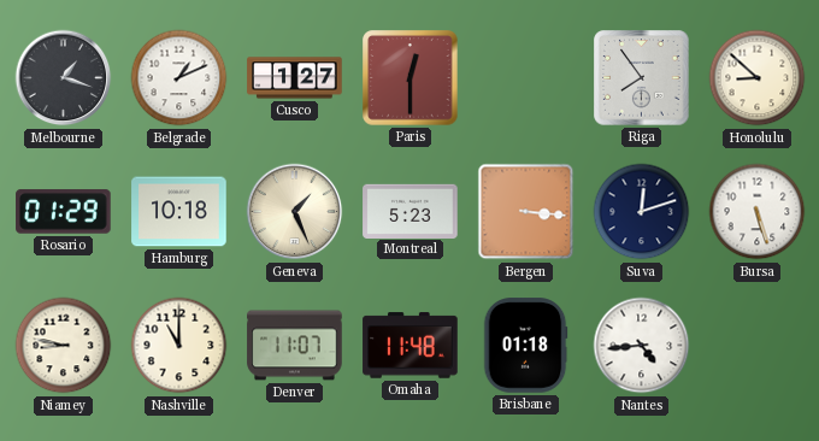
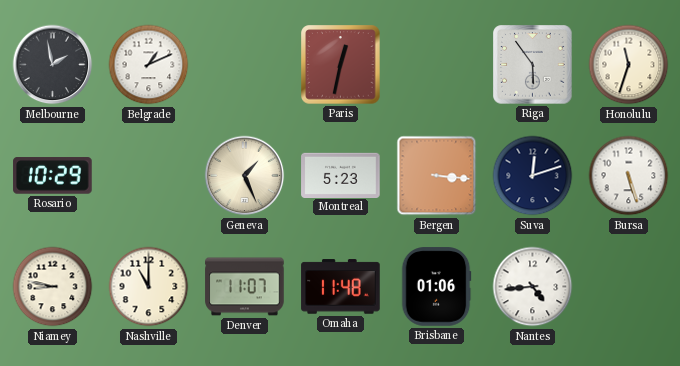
Melbourne: 1:18 -> 1:58 (53, 65)
Cusco: 1:27 -> none (295, 78)
Paris: 12:30 -> 12:32 (341, 65)
Riga: 7:54 -> 5:54 (533, 65)
Honolulu: 8:52 -> 11:33 (629, 65)
Rosario: 01:29 -> 10:29 (53, 176)
Hamburg: 10:18 -> none (179, 212)
Brisbane: 01:18 -> 01:06 (436, 287)
